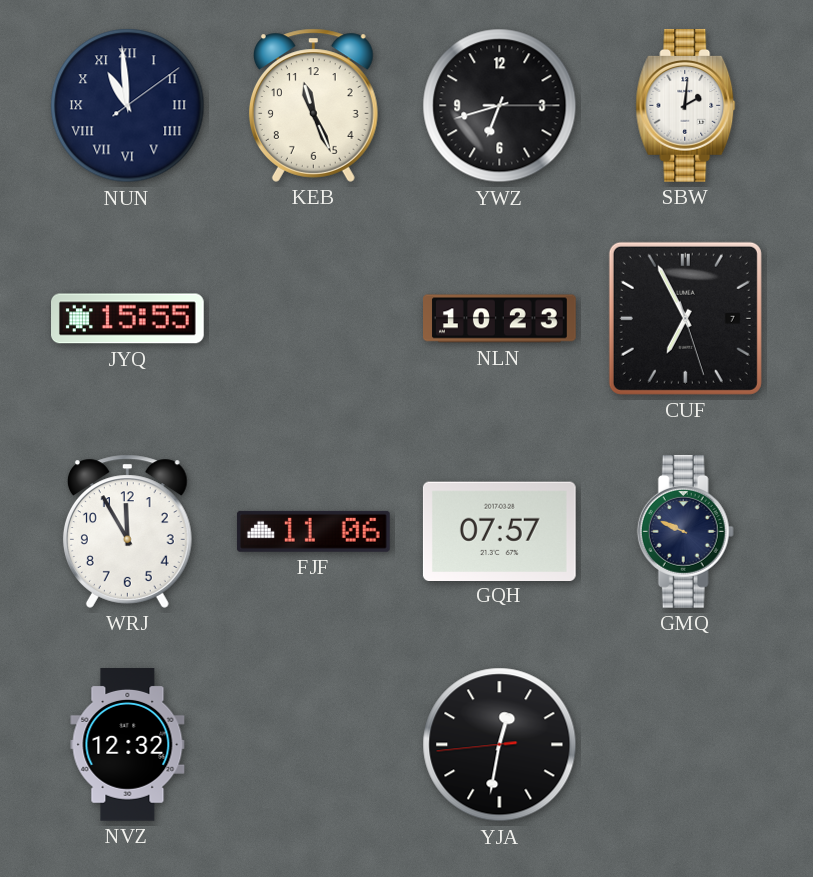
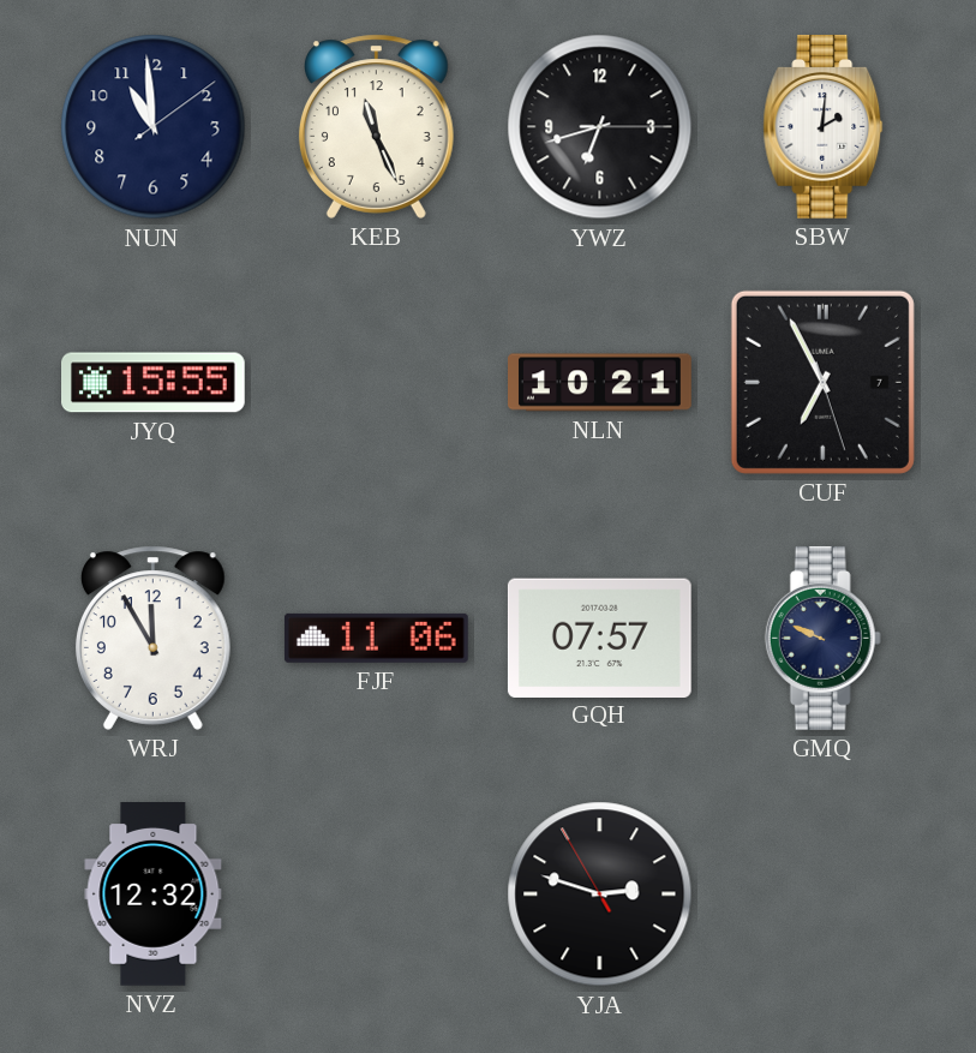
NUN numerals: Roman -> Arabic (154, 127)
NLN: 10:23 -> 10:21 (600, 383)
YJA: 12:31 -> 2:47 (600, 895)
